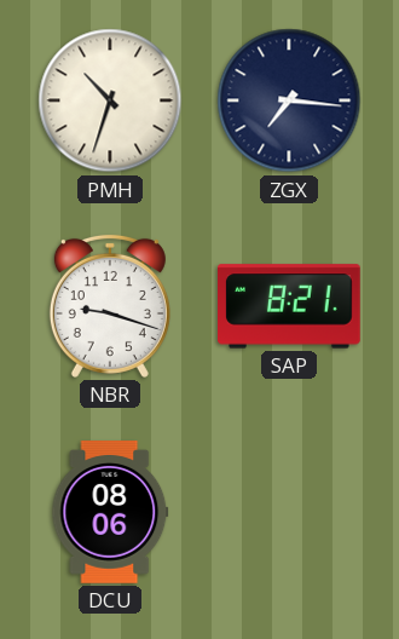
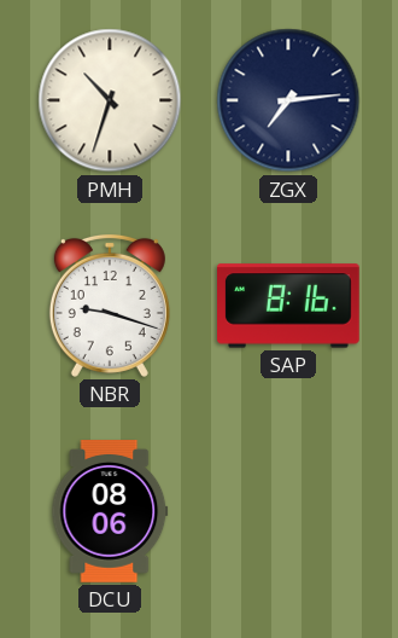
ZGX: 7:16 -> 7:14 (288, 100)
SAP: 8:21 -> 8:16 (289, 306)
